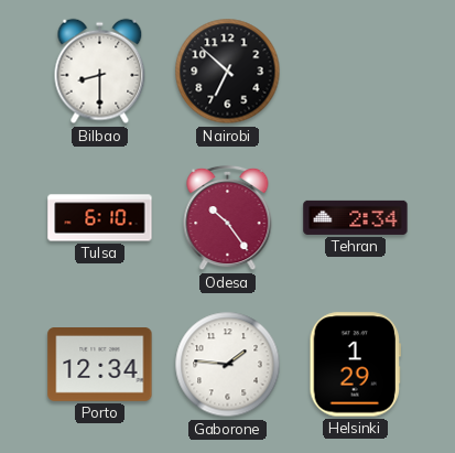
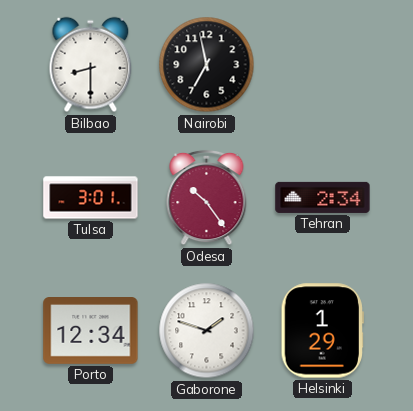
Nairobi: 6:52 -> 6:58 (207, 65)
Tulsa: 6:10 -> 3:01 (91, 198)
Gaborone: 1:46 -> 1:48 (207, 331)
